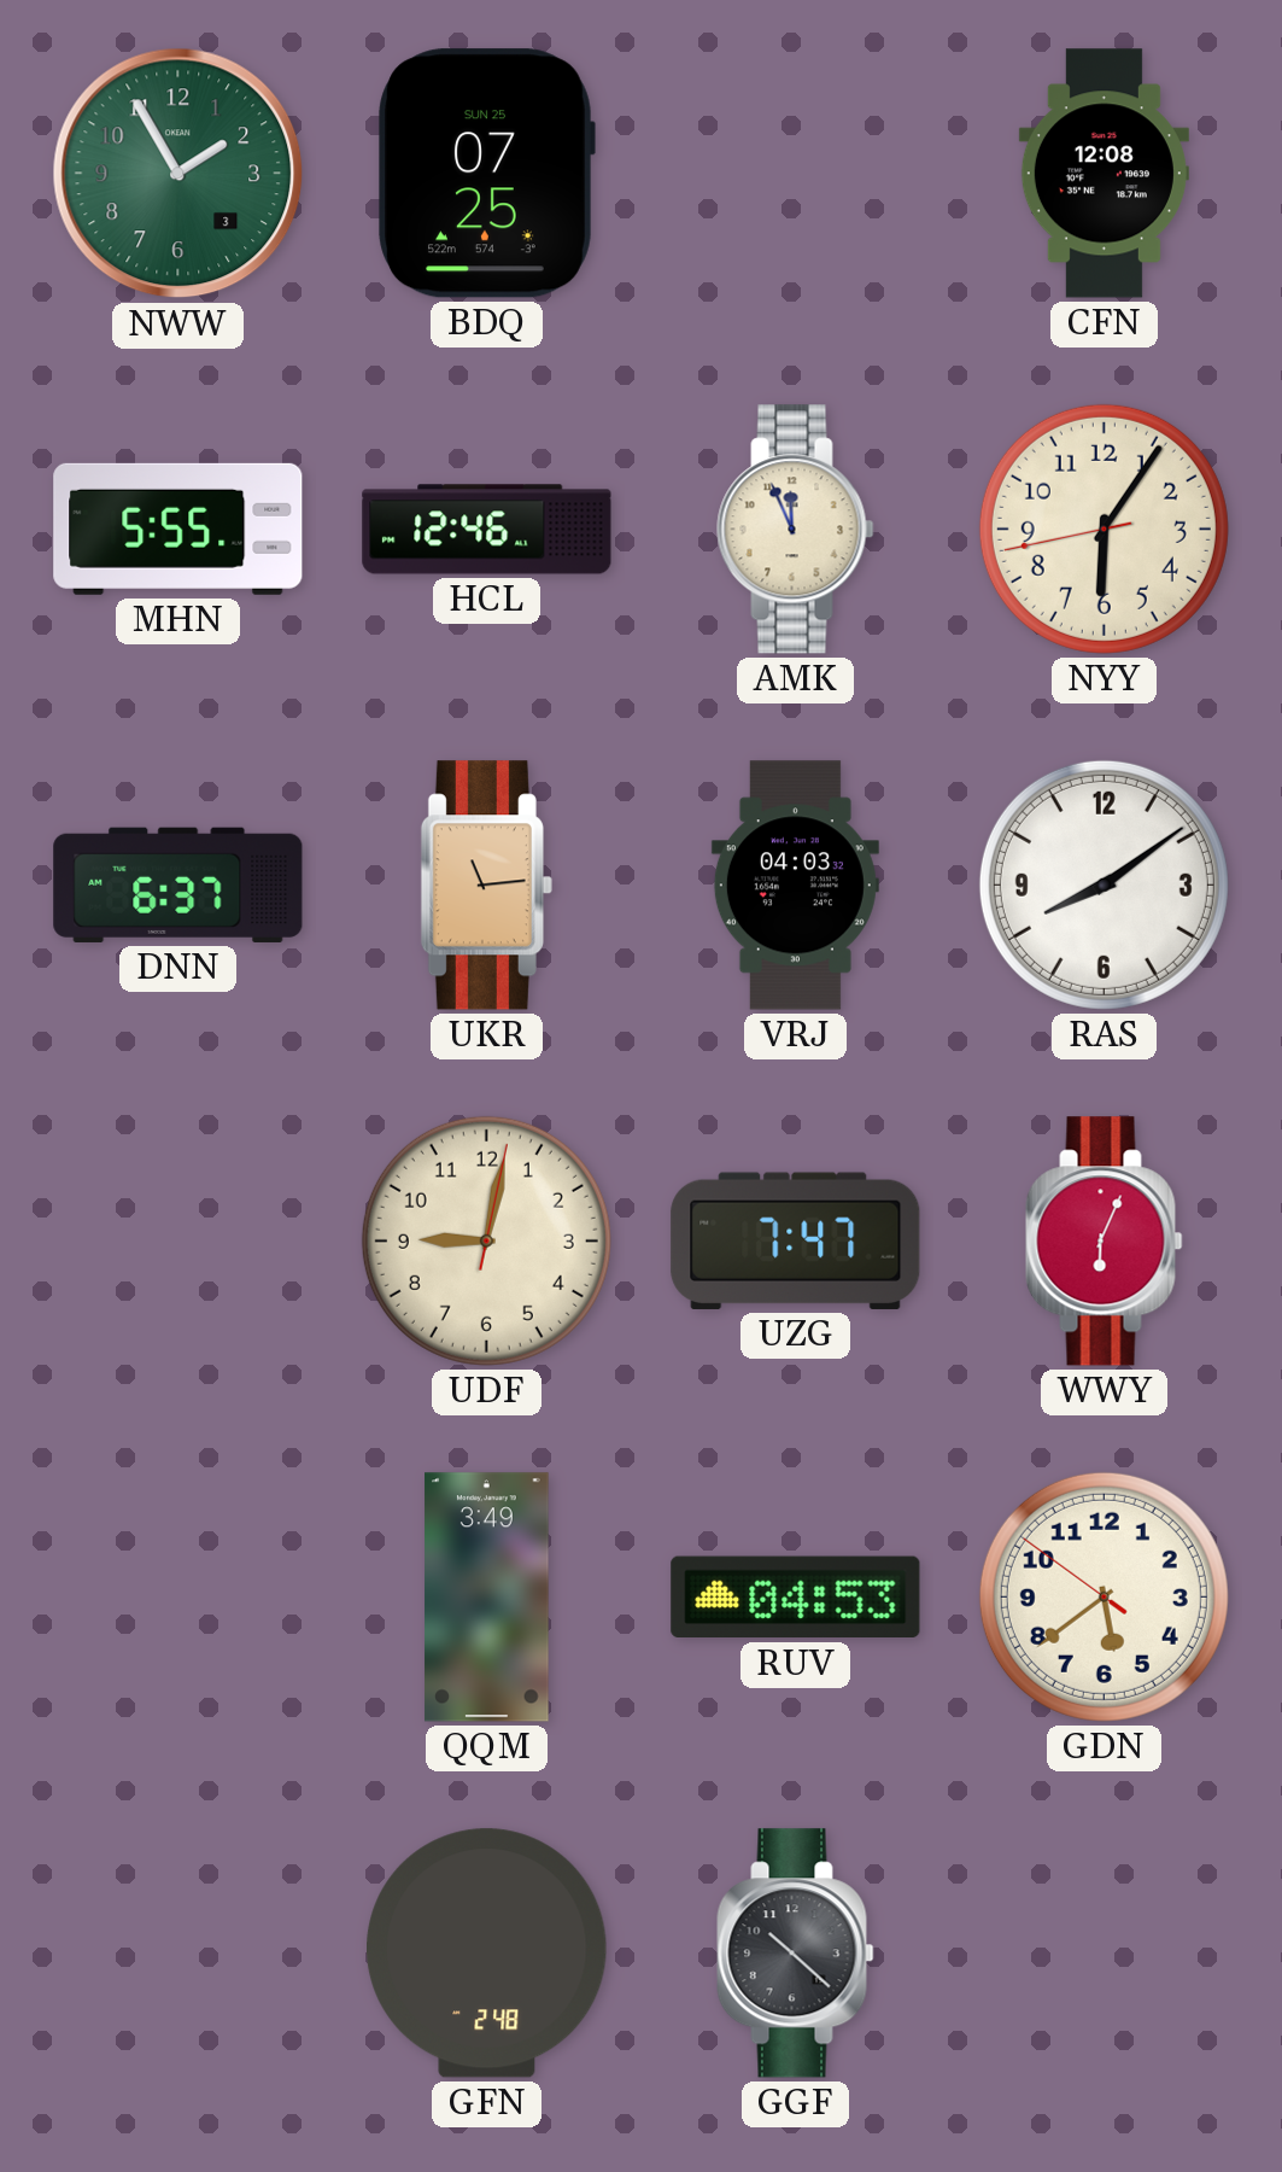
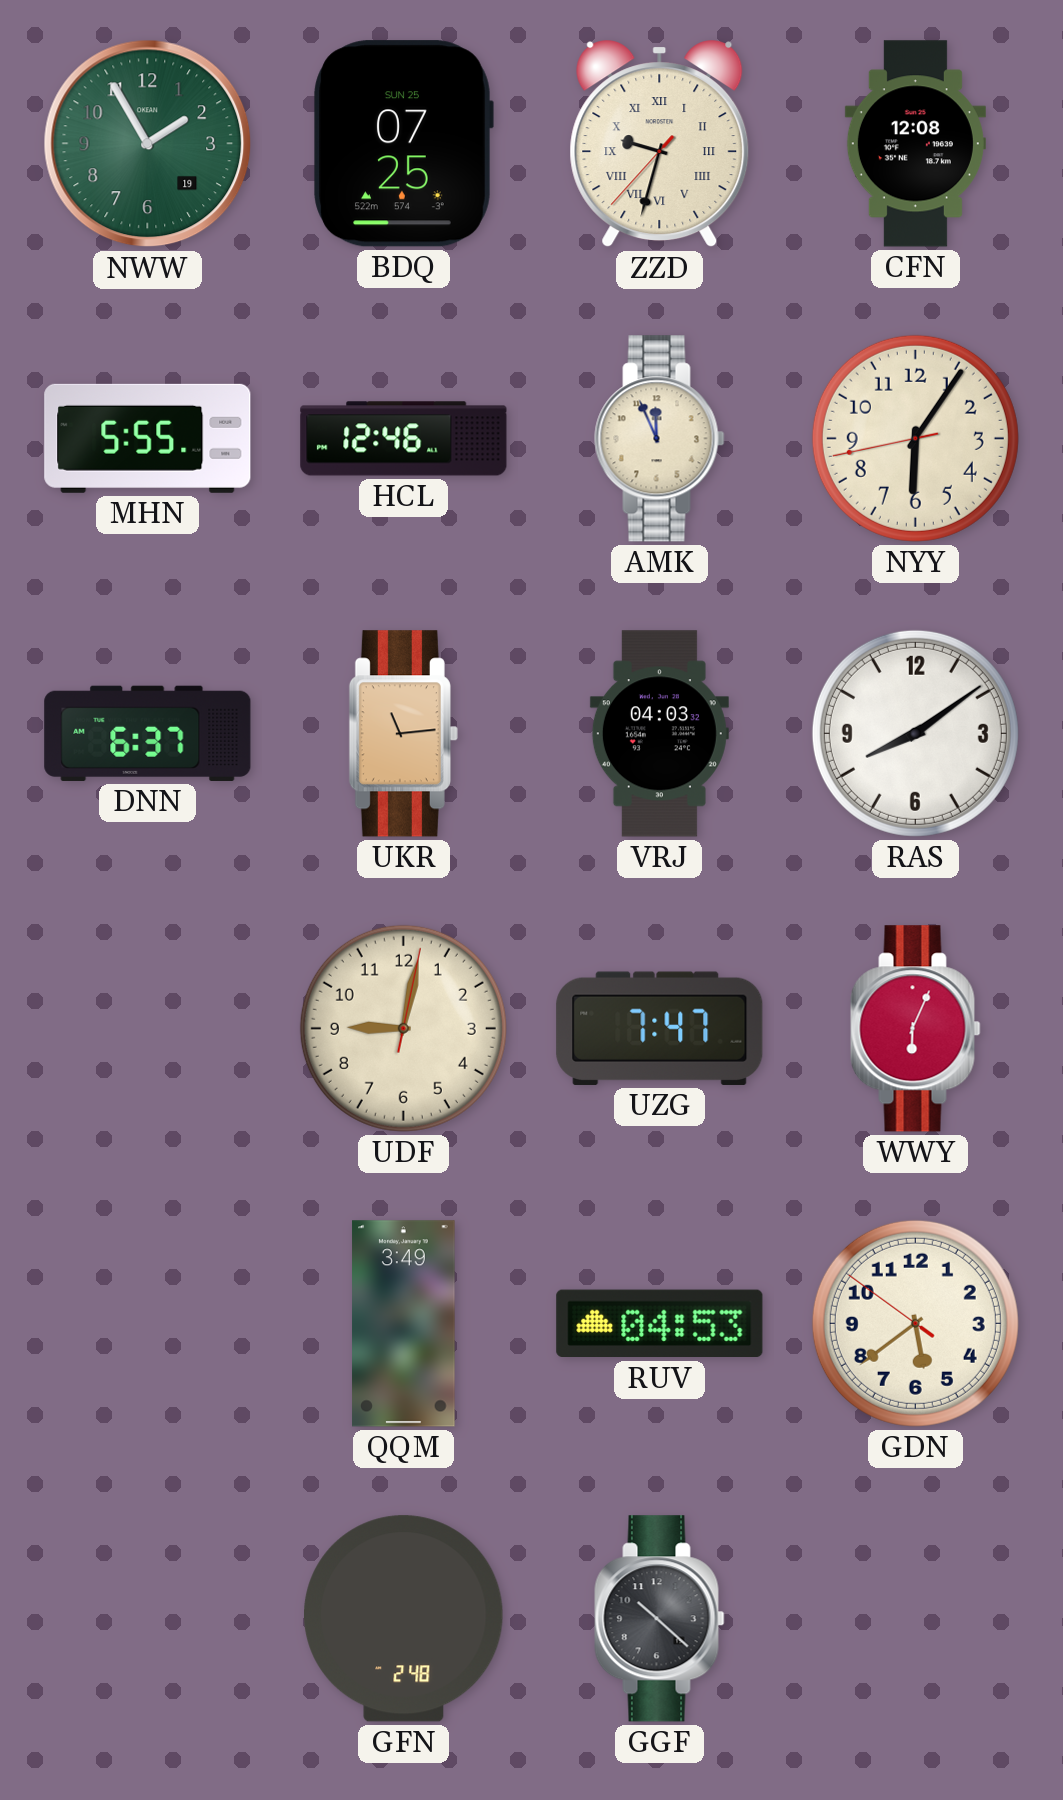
NWW date: 3 -> 19 (148, 144)
ZZD: none -> 9:32 (660, 144)
